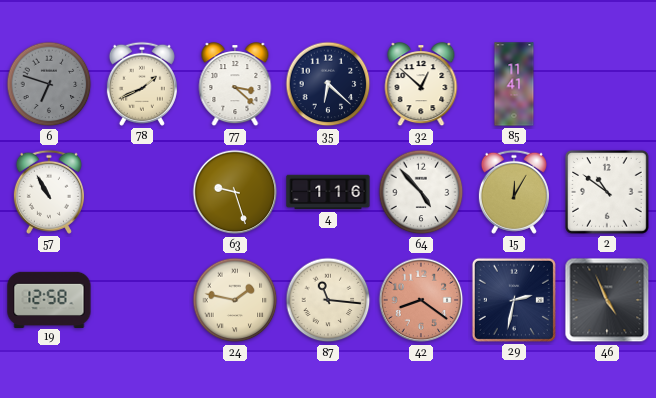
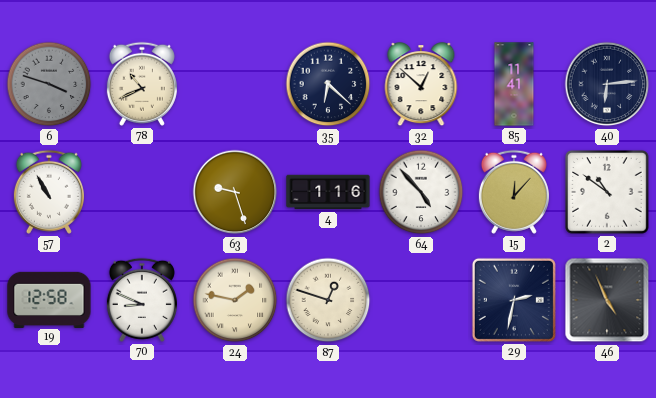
6: 6:48 -> 3:48 (49, 84)
78: 1:41 -> 10:41 (142, 84)
77: 3:22 -> none (235, 85)
40: none -> 6:14 (607, 84)
15: 12:05 -> 12:07 (514, 192)
70: none -> 8:49 (142, 300)
87: 11:16 -> 12:48 (328, 300)
42: 8:21 -> none (421, 300)
